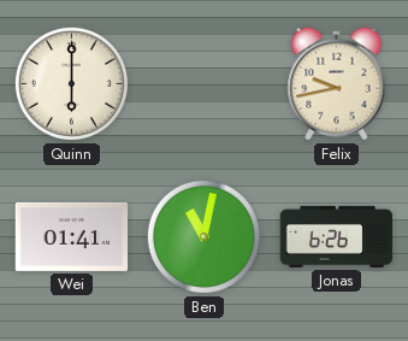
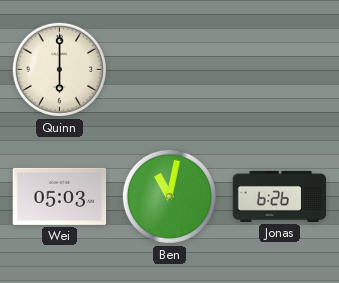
Felix: 9:43 -> none (337, 84)
Wei: 01:41 -> 05:03 (60, 196)
